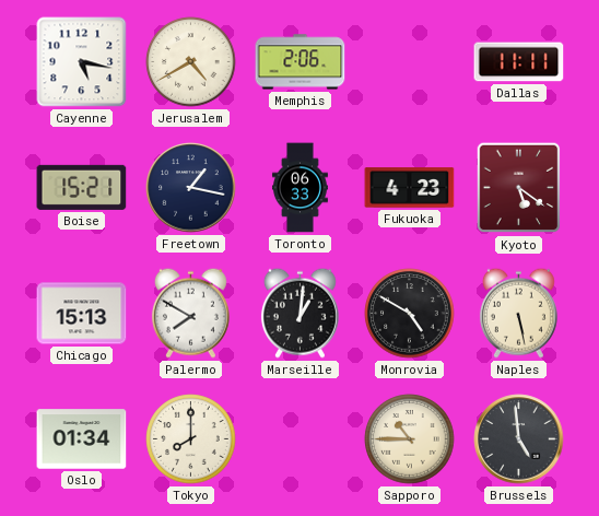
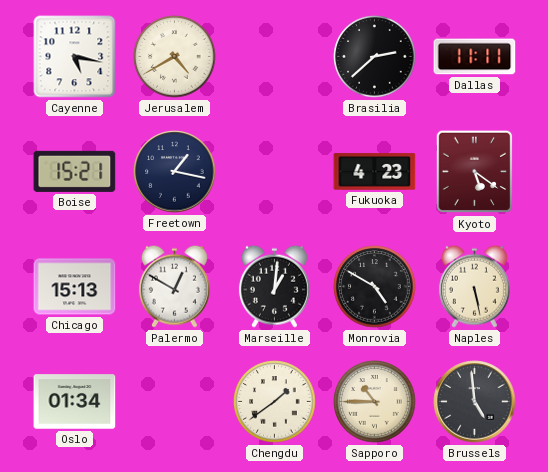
Memphis: 2:06 -> none (301, 62)
Brasilia: none -> 2:38 (375, 57)
Toronto: 06:33 -> none (299, 188)
Palermo: 7:50 -> 12:50 (174, 286)
Tokyo: 8:00 -> none (191, 439)
Chengdu: none -> 1:39 (275, 402)
